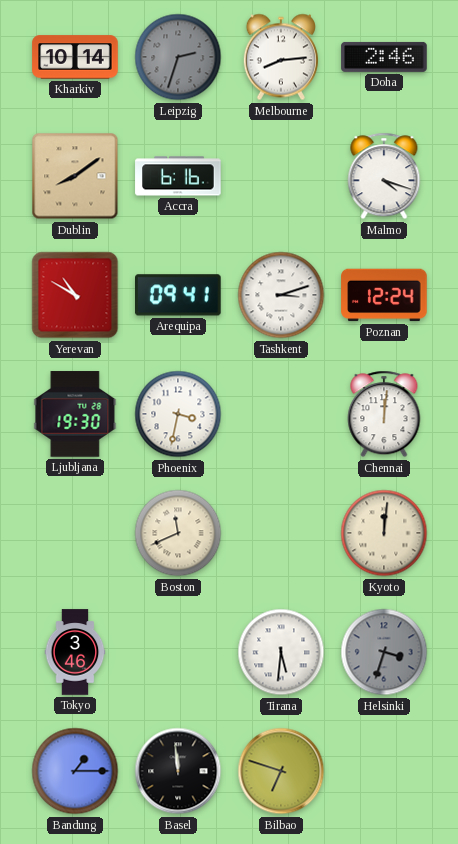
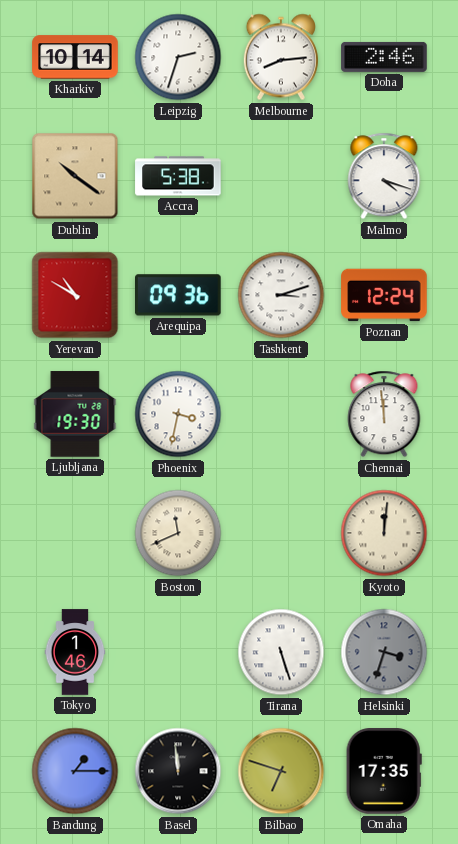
Leipzig dial: grey -> white (178, 57)
Dublin: 8:09 -> 10:21 (75, 176)
Accra: 6:16 -> 5:38 (178, 176)
Arequipa: 09:41 -> 09:36 (179, 295)
Chennai: 12:01 -> 11:59 (384, 414)
Tokyo: 3:46 -> 1:46 (75, 652)
Tirana: 5:31 -> 5:27 (281, 652)
Omaha: none -> 17:35 (384, 771)
